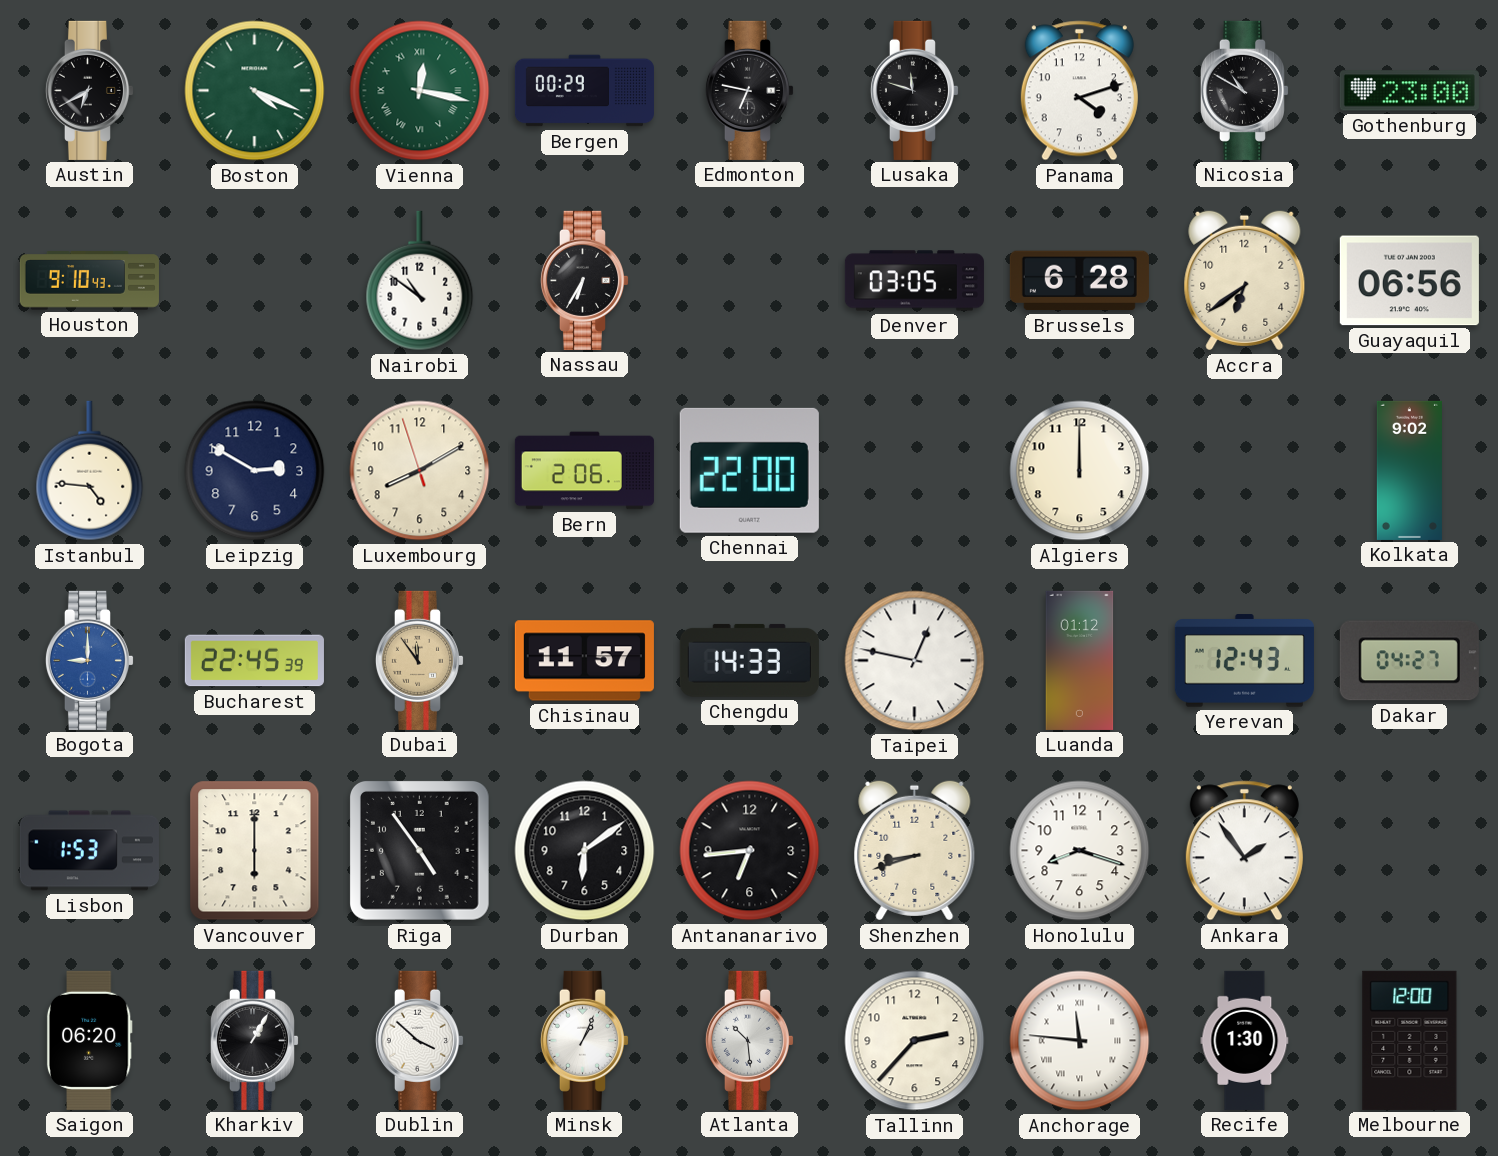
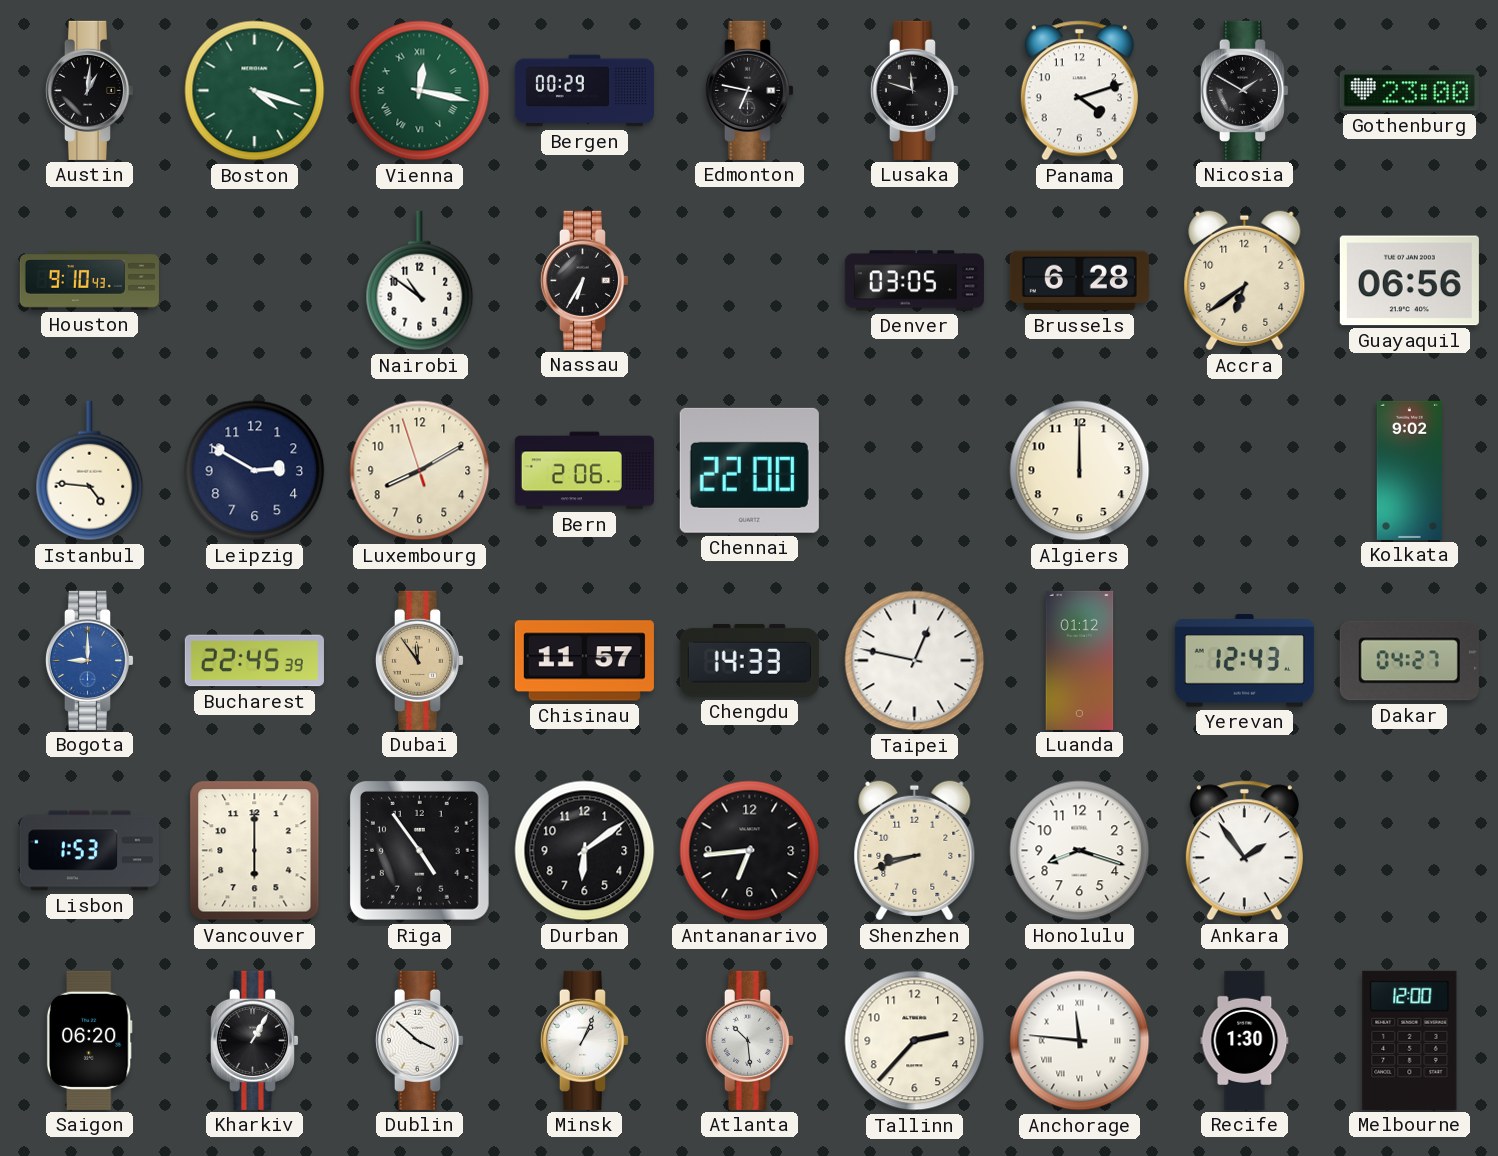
Austin: 6:40 -> 1:01 (89, 90)
Boston: 4:19 -> 4:18 (255, 91)
Nicosia: 10:50 -> 1:50 (1244, 90)
